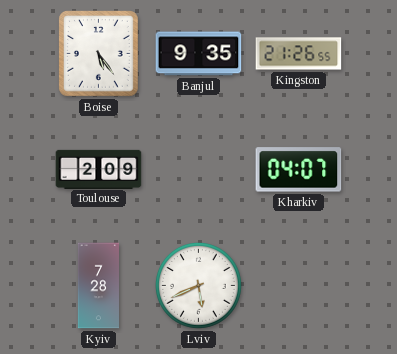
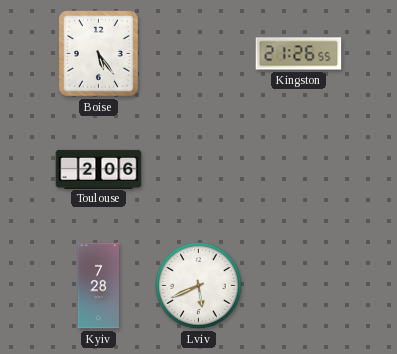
Banjul: 9:35 -> none (199, 54)
Toulouse: 2:09 -> 2:06 (99, 169)
Kharkiv: 04:07 -> none (299, 170)
